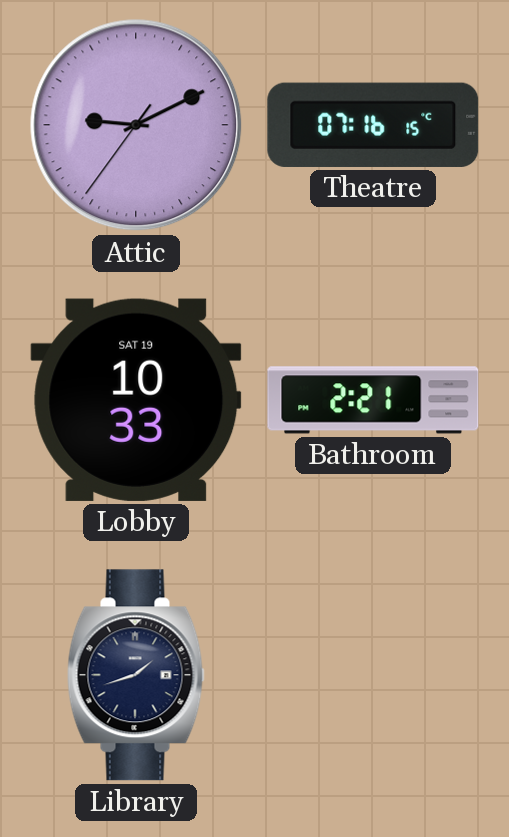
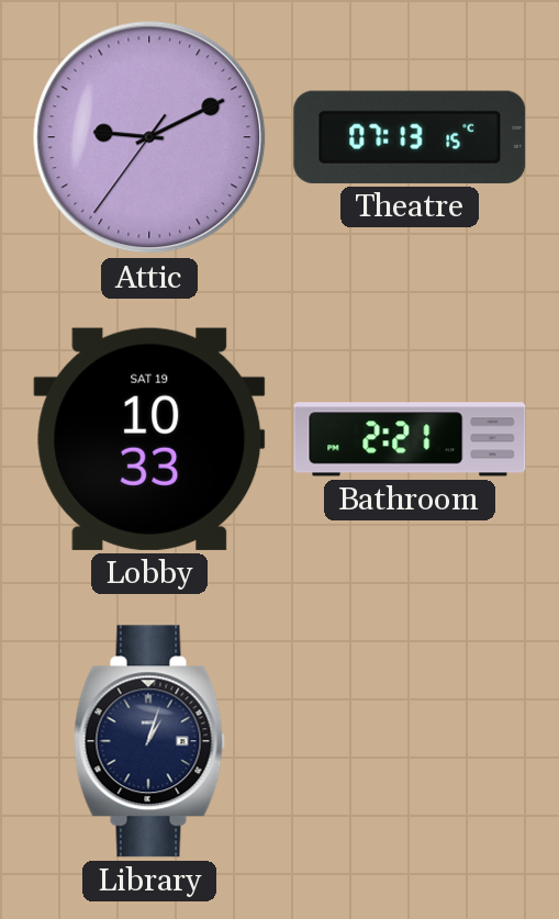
Theatre: 07:16 -> 07:13 (410, 137)
Library: 1:42 -> 1:03 (149, 741)
